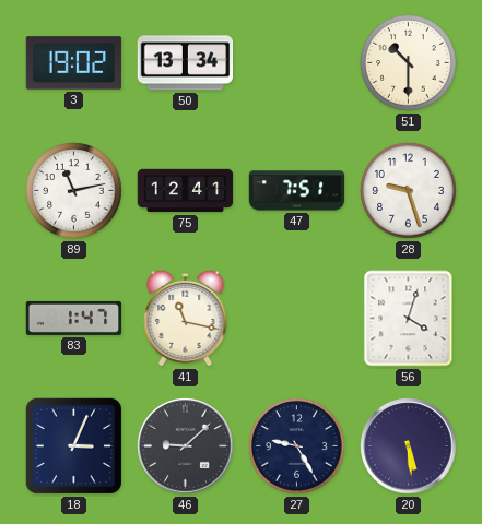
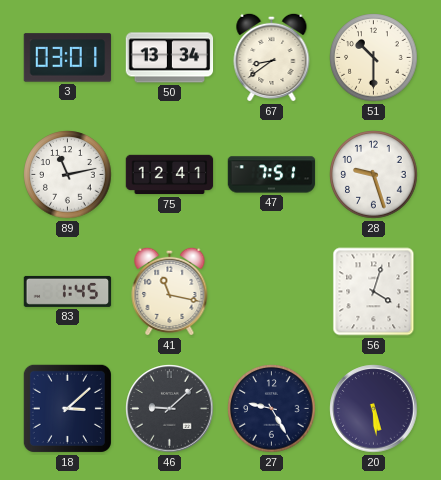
3: 19:02 -> 03:01 (68, 58)
67: none -> 8:39 (272, 57)
83: 1:47 -> 1:45 (68, 291)
18: 3:04 -> 3:08 (67, 408)
